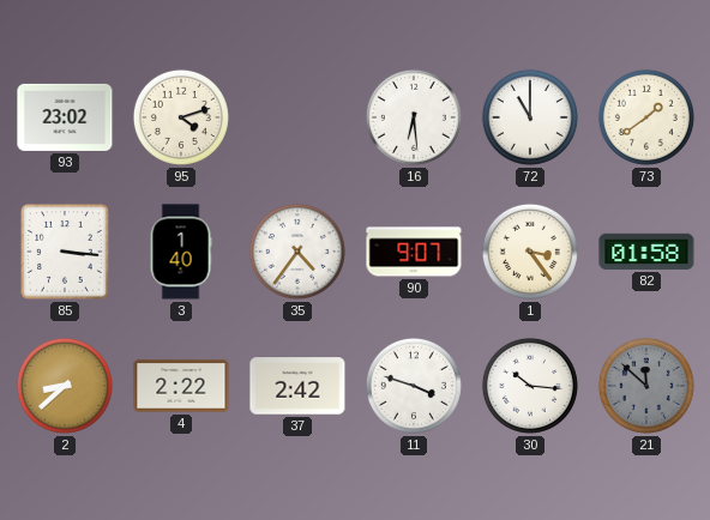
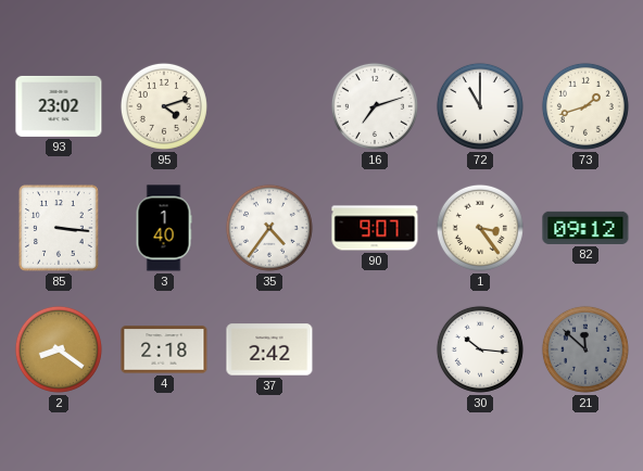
16: 6:29 -> 7:12 (375, 106)
73: 1:39 -> 1:42 (585, 106)
82: 01:58 -> 09:12 (585, 228)
2: 8:38 -> 8:21 (59, 349)
4: 2:22 -> 2:18 (164, 349)
11: 3:48 -> none (414, 386)
